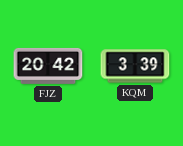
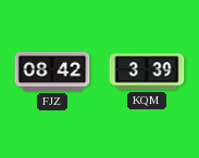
FJZ: 20:42 -> 08:42 (52, 71)
